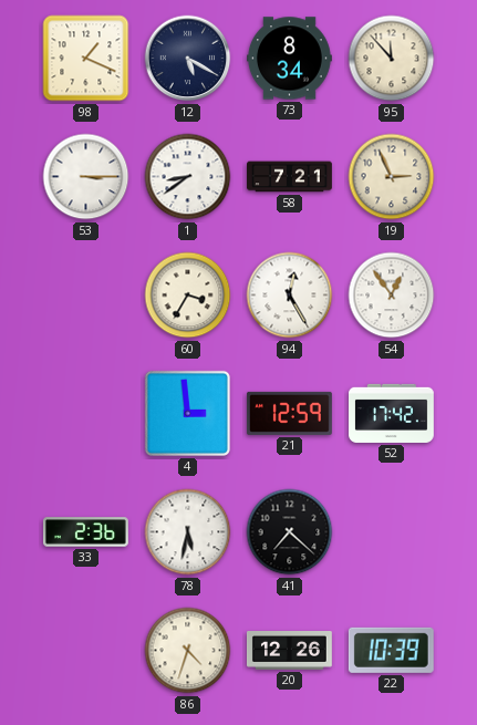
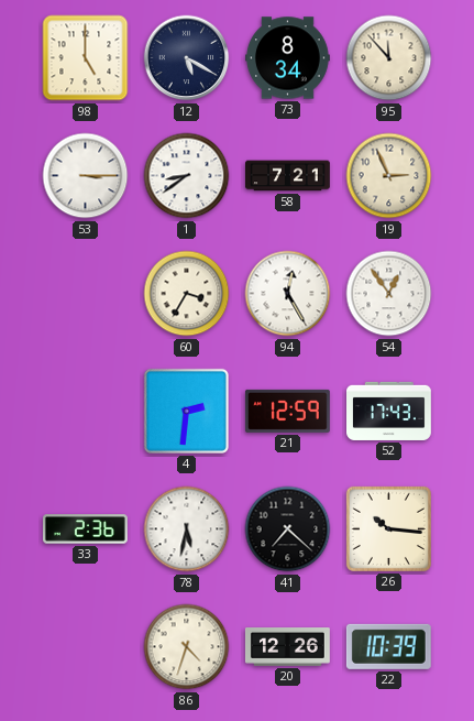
98: 1:19 -> 5:00 (86, 58)
4: 2:59 -> 2:31 (186, 411)
52: 17:42 -> 17:43 (389, 411)
26: none -> 10:16 (388, 528)
